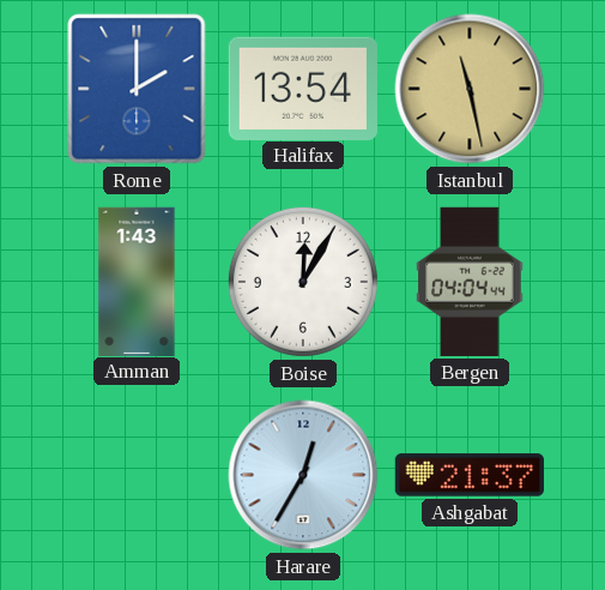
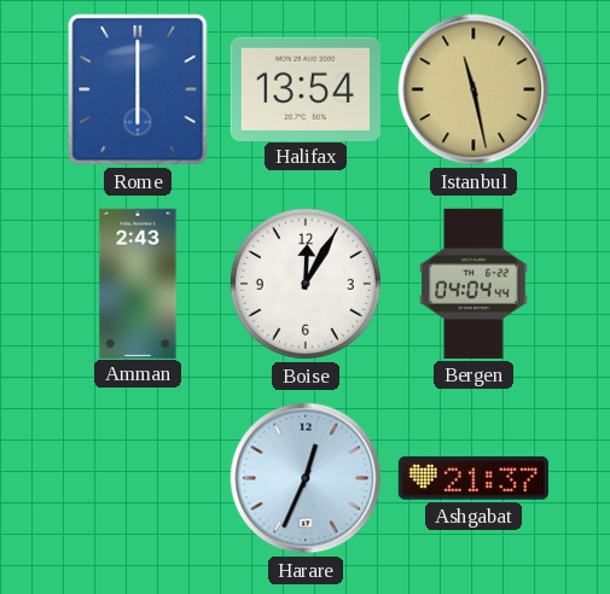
Rome: 2:00 -> 6:00 (138, 89)
Amman: 1:43 -> 2:43 (138, 283)
Harare: 12:35 -> 12:34 (306, 478)
